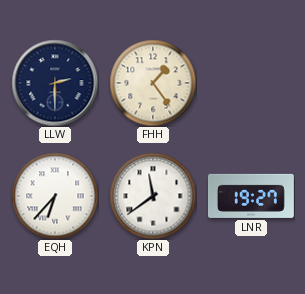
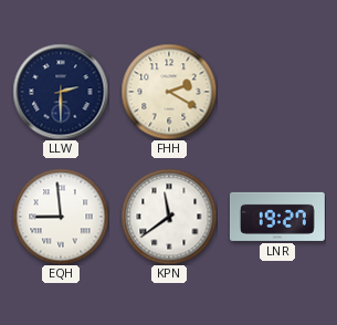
FHH: 1:24 -> 2:20 (169, 92)
EQH: 6:37 -> 8:59 (61, 217)
